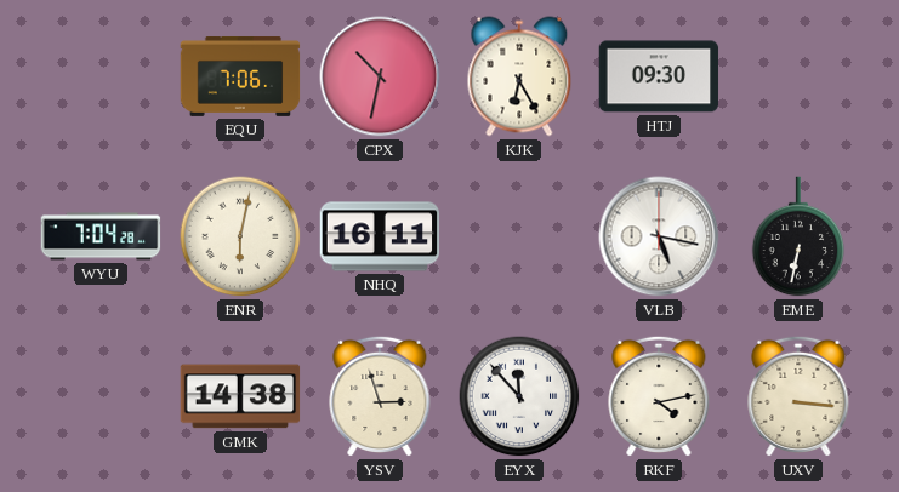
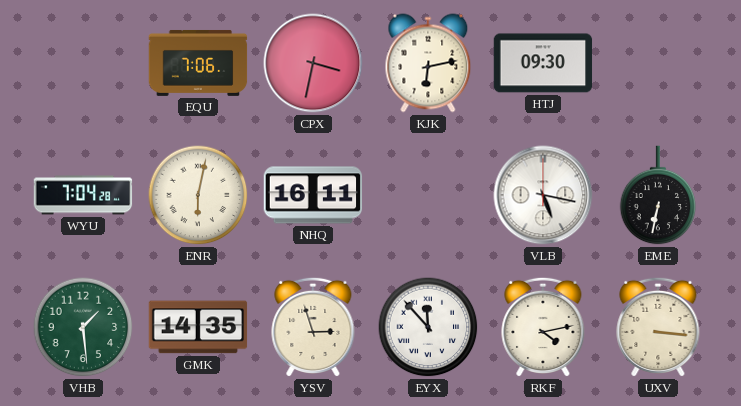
CPX: 10:32 -> 3:32 (313, 63)
KJK: 6:25 -> 6:13 (428, 63)
VHB: none -> 1:29 (83, 327)
GMK: 14:38 -> 14:35 (198, 327)
